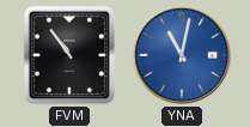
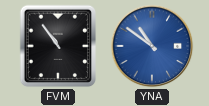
YNA: 11:02 -> 10:51 (152, 46)
